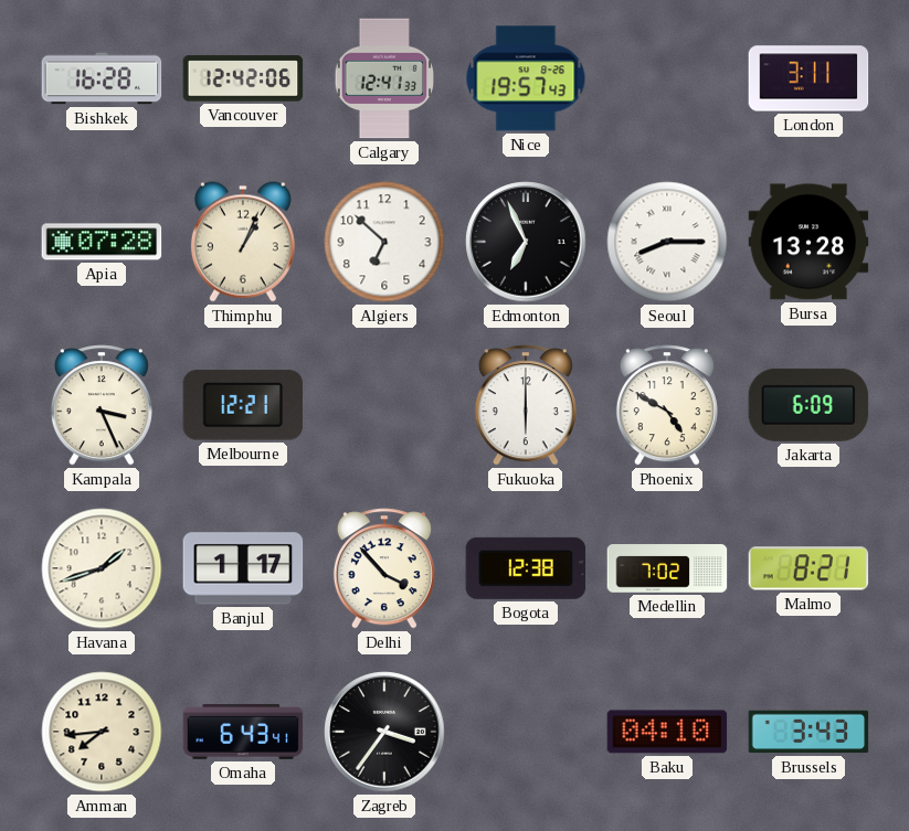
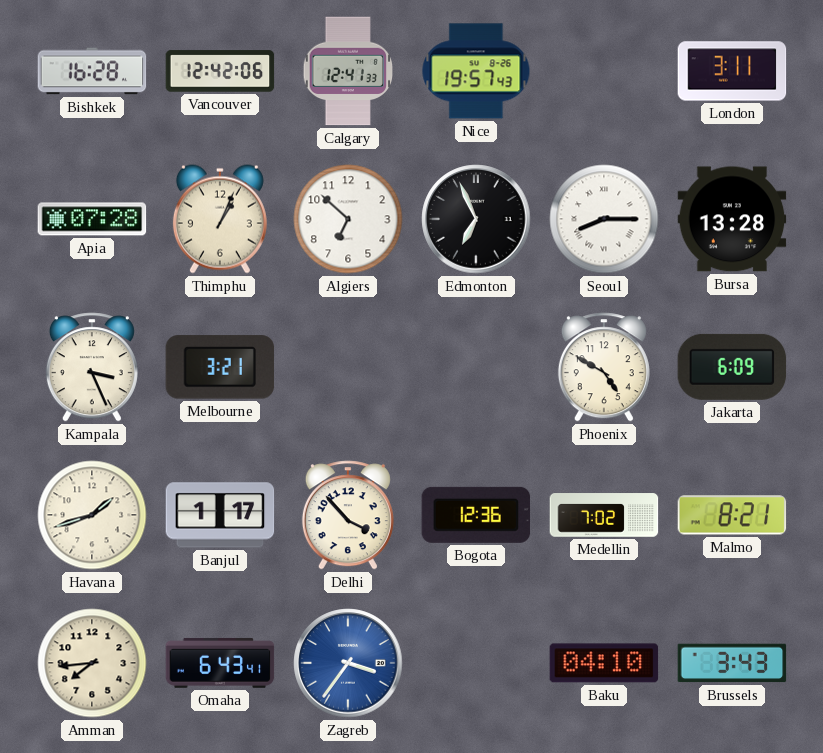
Melbourne: 12:21 -> 3:21 (220, 367)
Fukuoka: 6:00 -> none (526, 405)
Bogota: 12:38 -> 12:36 (476, 515)
Zagreb dial: black -> blue (348, 663)
